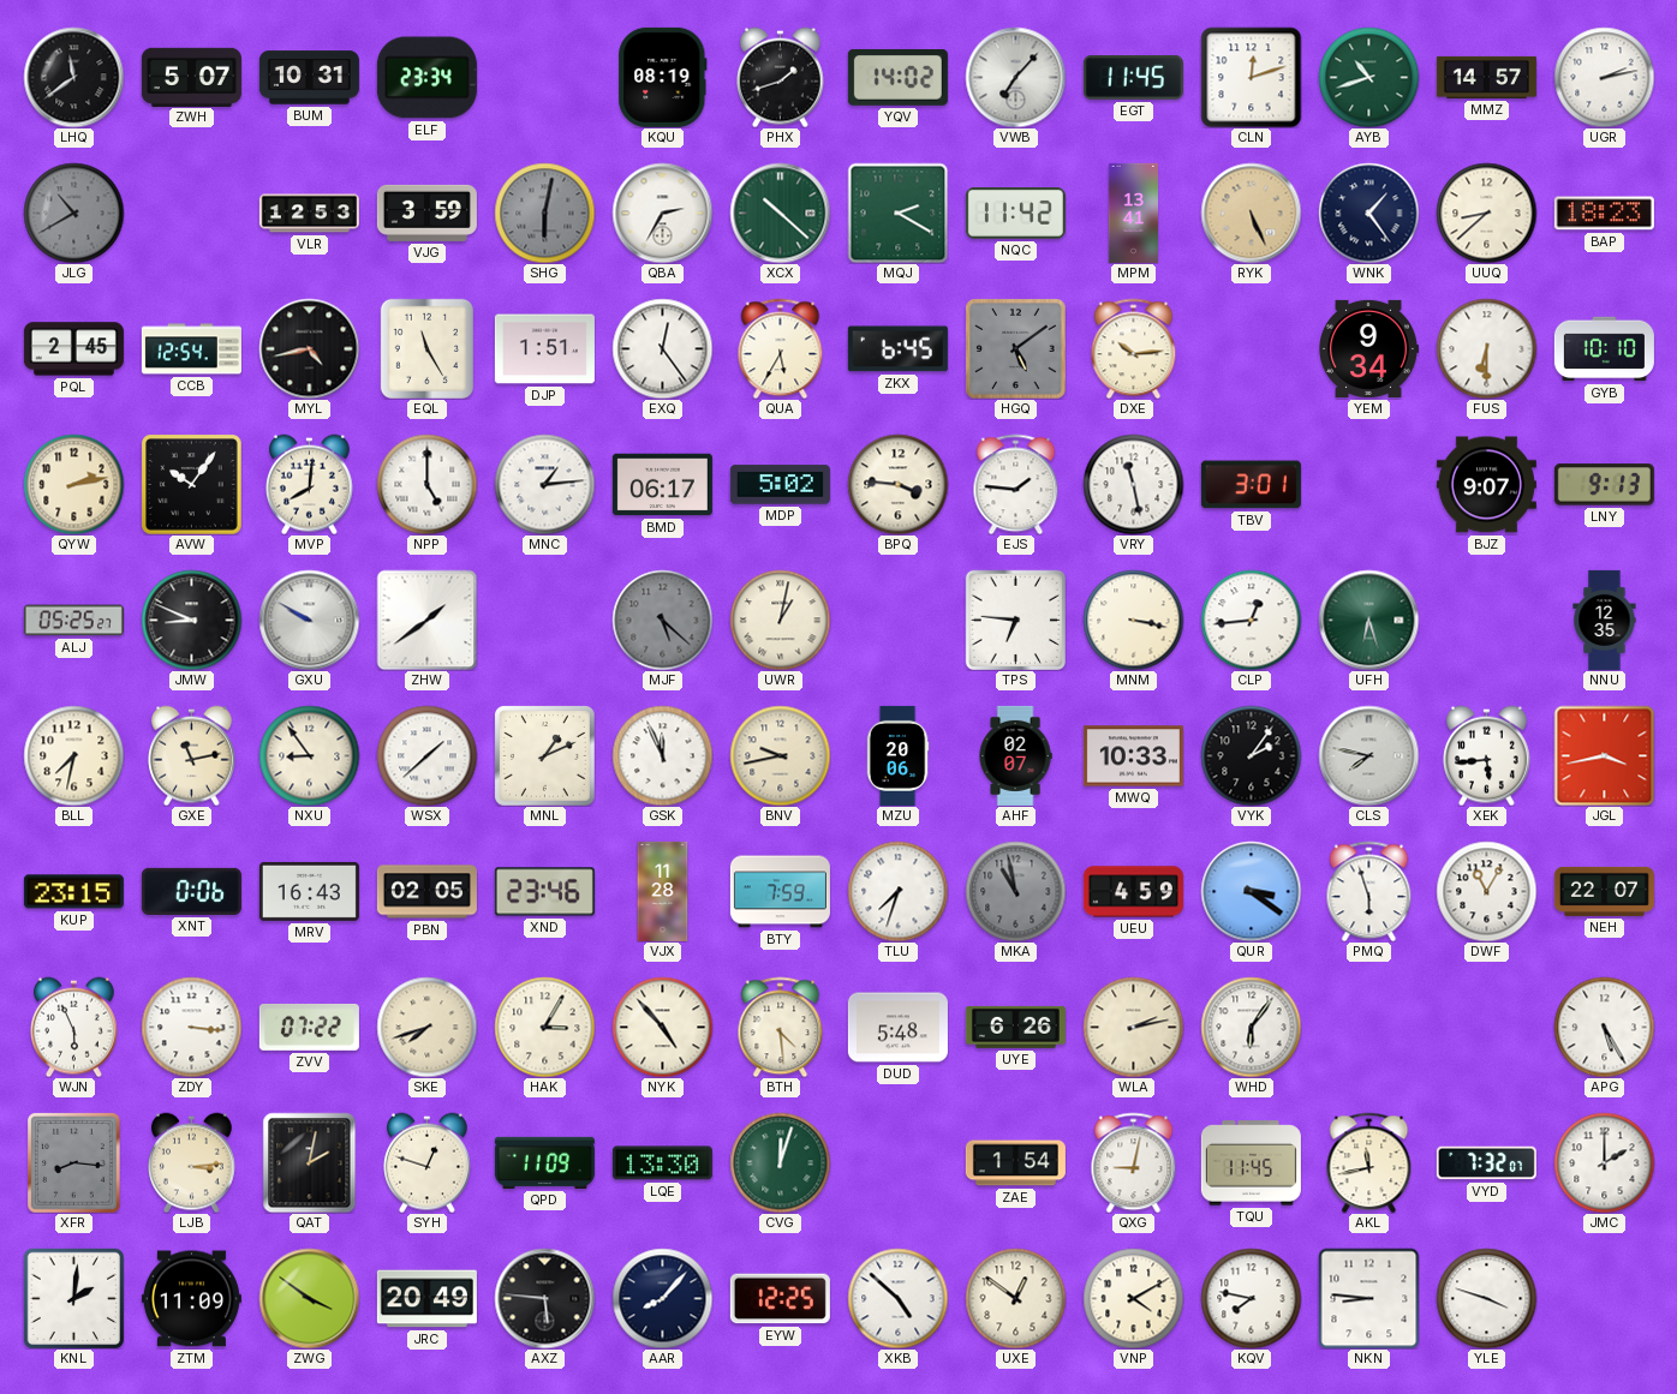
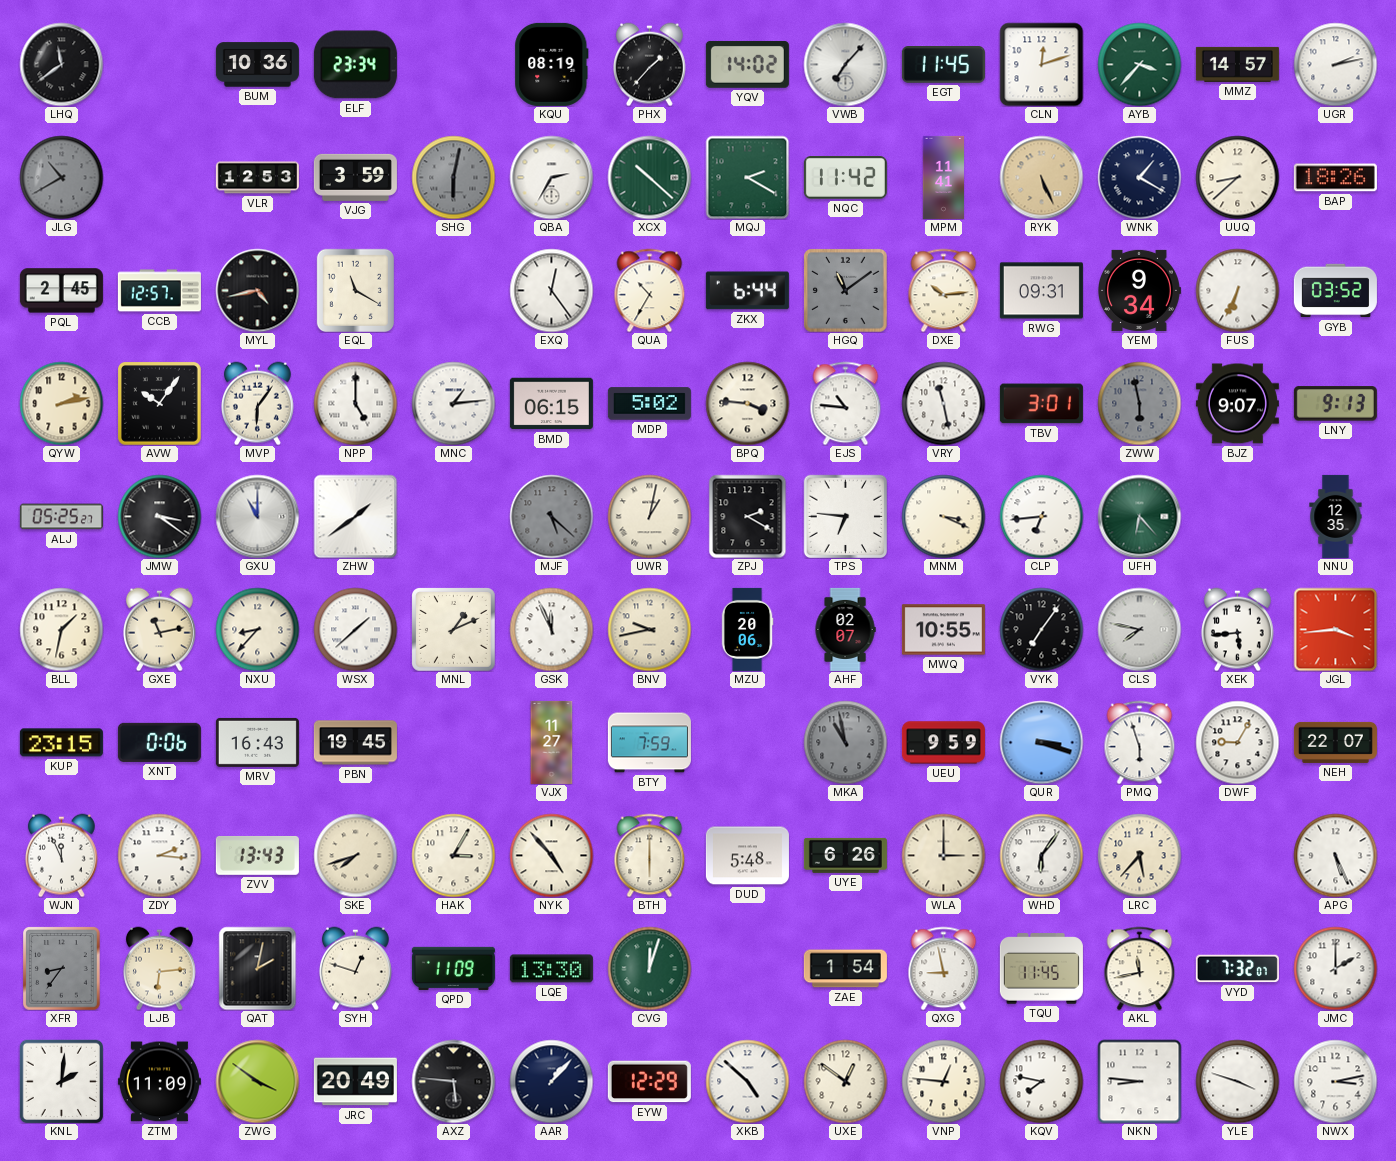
ZWH: 5:07 -> none (191, 77)
BUM: 10:31 -> 10:36 (257, 65)
PHX: 1:42 -> 1:37 (650, 64)
AYB: 10:42 -> 3:37 (1139, 64)
MPM: 13:41 -> 11:41 (944, 177)
WNK: 1:24 -> 1:20 (1139, 177)
BAP: 18:23 -> 18:26 (1335, 178)
CCB: 12:54 -> 12:57 (159, 291)
EQL: 11:25 -> 11:20 (355, 290)
DJP: 1:51 -> none (544, 349)
QUA: 5:35 -> 10:35 (650, 290)
ZKX: 6:45 -> 6:44 (747, 291)
HGQ: 5:09 -> 11:09 (846, 291)
RWG: none -> 09:31 (1041, 291)
FUS: 6:30 -> 6:34 (1237, 290)
GYB: 10:10 -> 03:52 (1335, 291)
MVP: 8:01 -> 6:06 (258, 403)
BMD: 06:17 -> 06:15 (551, 404)
EJS: 1:46 -> 10:46 (846, 403)
ZWW: none -> 5:58 (1139, 403)
JMW: 8:49 -> 3:21 (159, 516)
GXU: 9:50 -> 11:00 (257, 516)
ZPJ: none -> 2:20 (748, 516)
MNM: 3:17 -> 3:19 (943, 516)
CLP: 12:44 -> 6:44 (1041, 516)
UFH: 6:27 -> 6:23 (1139, 516)
BLL: 7:32 -> 1:32 (61, 629)
NXU: 8:54 -> 8:37 (257, 629)
MWQ: 10:33 -> 10:55 (943, 630)
VYK: 2:06 -> 7:06 (1041, 629)
JGL: 3:43 -> 3:44 (1335, 629)
PBN: 02:05 -> 19:45 (355, 743)
XND: 23:46 -> none (544, 892)
VJX: 11:28 -> 11:27 (552, 742)
TLU: 7:33 -> none (897, 891)
UEU: 4:59 -> 9:59 (943, 743)
QUR: 3:21 -> 3:18 (1041, 742)
DWF: 11:05 -> 9:05 (1237, 742)
WJN: 5:56 -> 11:56 (62, 855)
ZDY: 3:16 -> 2:16 (159, 855)
ZVV: 07:22 -> 13:43 (257, 855)
BTH: 4:29 -> 6:00 (650, 855)
WLA: 2:13 -> 3:00 (943, 855)
LRC: none -> 5:37 (1139, 855)
APG: 5:25 -> 5:26 (1335, 855)
XFR: 8:16 -> 8:36 (62, 968)
LJB: 3:14 -> 6:14 (160, 968)
QXG: 9:02 -> 8:58 (944, 968)
AAR: 8:07 -> 1:07 (551, 1081)
EYW: 12:25 -> 12:29 (649, 1082)
VNP: 4:10 -> 12:46 (943, 1081)
NWX: none -> 3:13 (1335, 1081)
